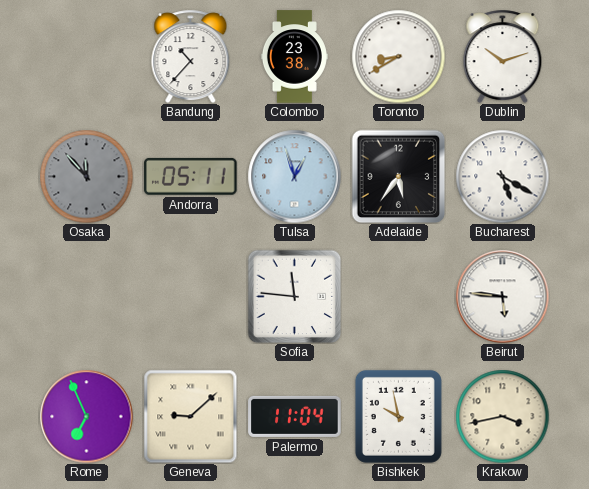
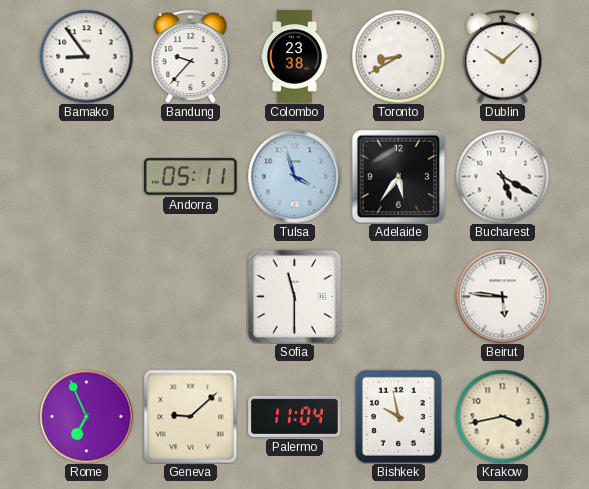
Bamako: none -> 8:54 (86, 56)
Bandung: 10:37 -> 9:37 (191, 56)
Dublin: 10:12 -> 10:08 (503, 56)
Osaka: 11:53 -> none (86, 176)
Tulsa: 12:57 -> 3:57 (294, 176)
Sofia: 11:46 -> 11:30 (294, 296)
